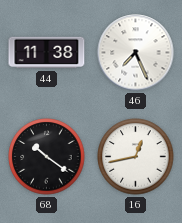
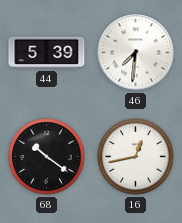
44: 11:38 -> 5:39 (47, 53)
46: 7:26 -> 7:31 (136, 53)
